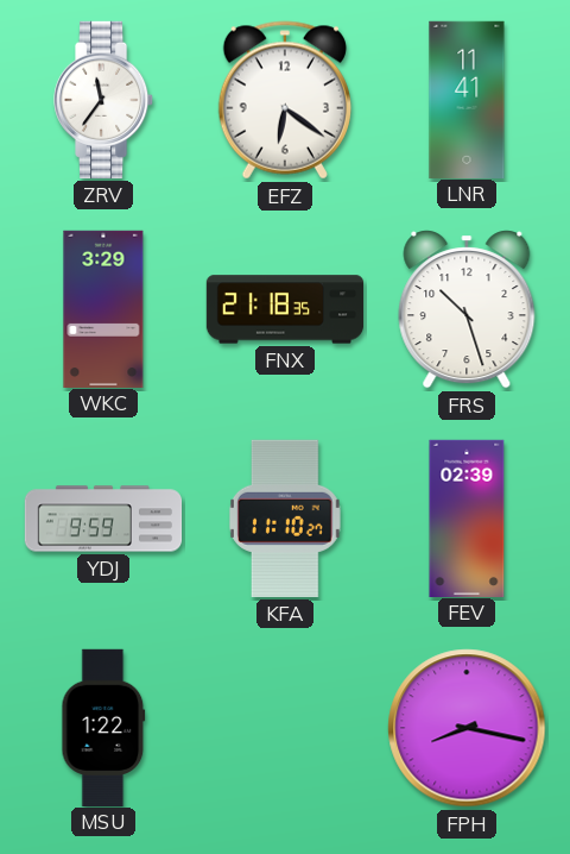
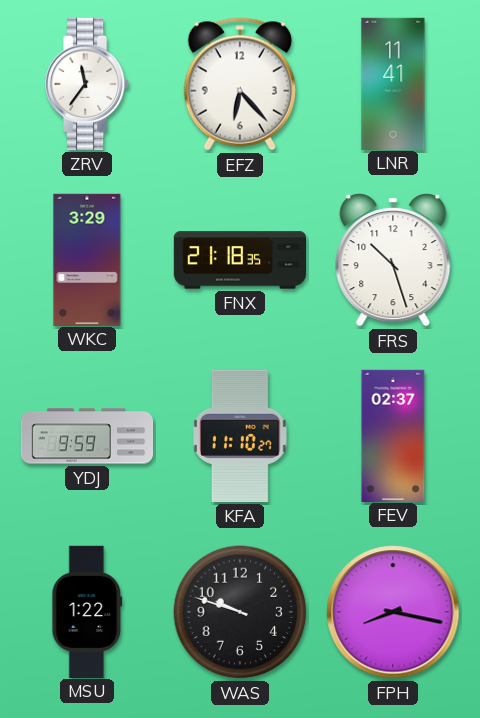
EFZ: 6:21 -> 6:23 (240, 84)
FEV: 02:39 -> 02:37 (393, 435)
WAS: none -> 9:48 (240, 612)
